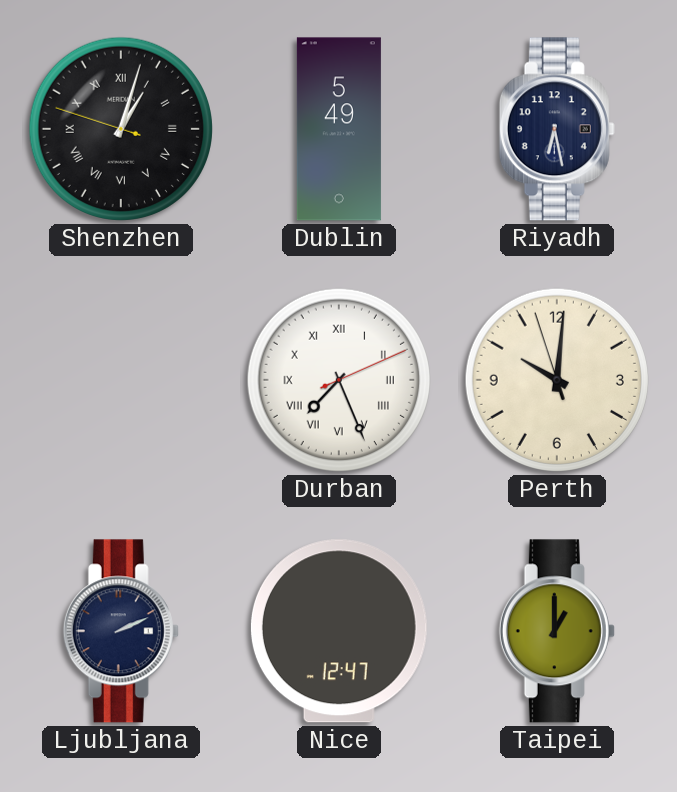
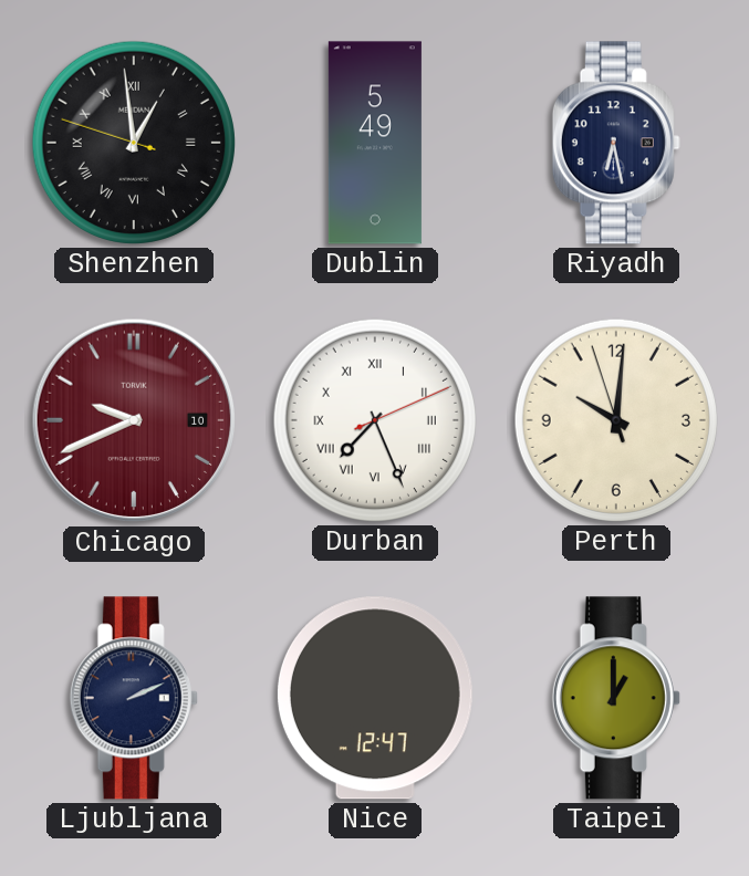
Shenzhen: 1:02 -> 12:58 (134, 143)
Chicago: none -> 9:41 (134, 420)
